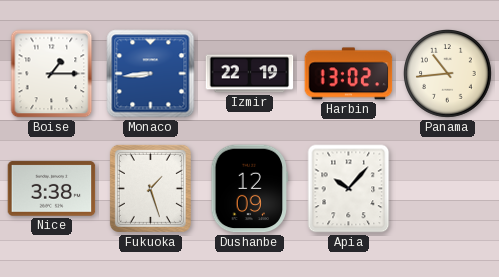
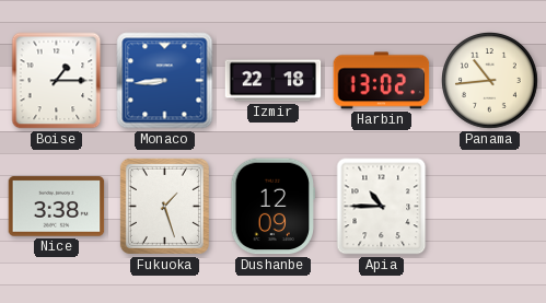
Izmir: 22:19 -> 22:18 (274, 81)
Apia: 10:07 -> 10:45 (382, 207)
